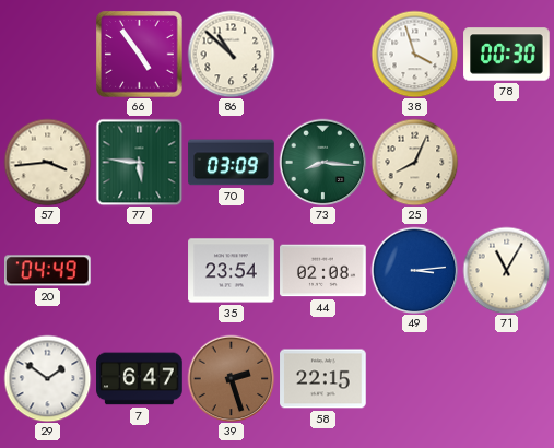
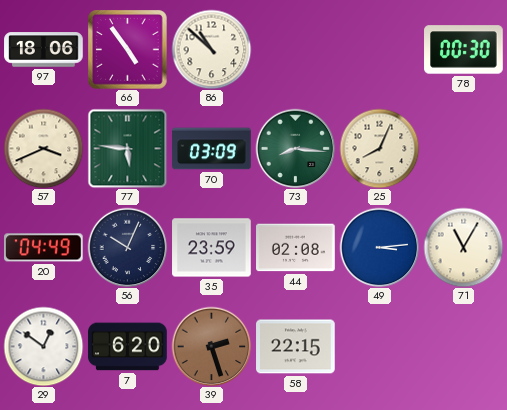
97: none -> 18:06 (44, 50)
38: 3:57 -> none (414, 54)
57: 3:44 -> 3:41 (43, 148)
56: none -> 10:04 (127, 247)
35: 23:54 -> 23:59 (212, 248)
29: 1:51 -> 12:51 (43, 346)
7: 6:47 -> 6:20 (128, 347)
